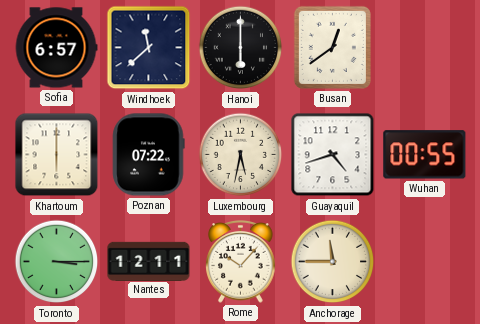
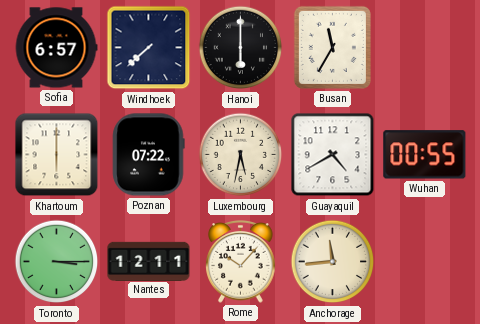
Windhoek: 11:38 -> 7:38 (149, 48)
Busan: 12:39 -> 11:35 (332, 47)
Guayaquil: 4:42 -> 4:40 (333, 155)
Anchorage: 11:45 -> 11:44 (333, 262)
